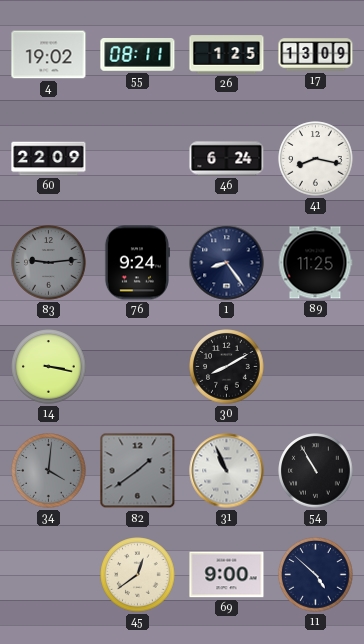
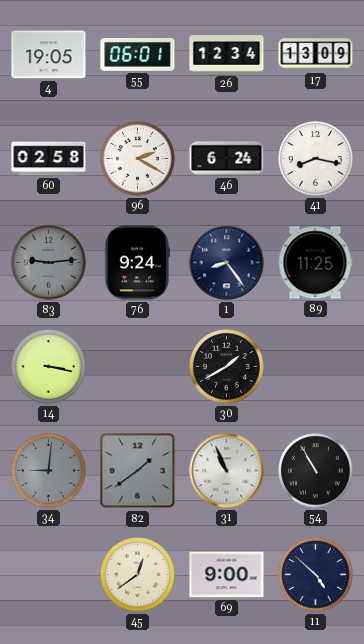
4: 19:02 -> 19:05 (49, 55)
55: 08:11 -> 06:01 (138, 55)
26: 1:25 -> 12:34 (227, 55)
60: 22:09 -> 02:58 (49, 159)
96: none -> 2:20 (138, 159)
30: 8:10 -> 1:40 (227, 367)
34: 4:01 -> 9:01 (49, 471)
